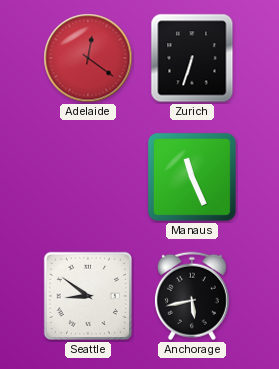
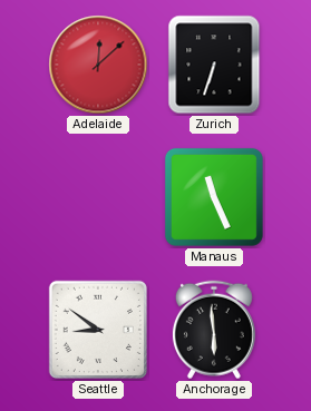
Adelaide: 12:21 -> 12:08 (98, 65)
Anchorage: 5:43 -> 5:59 (214, 330)
